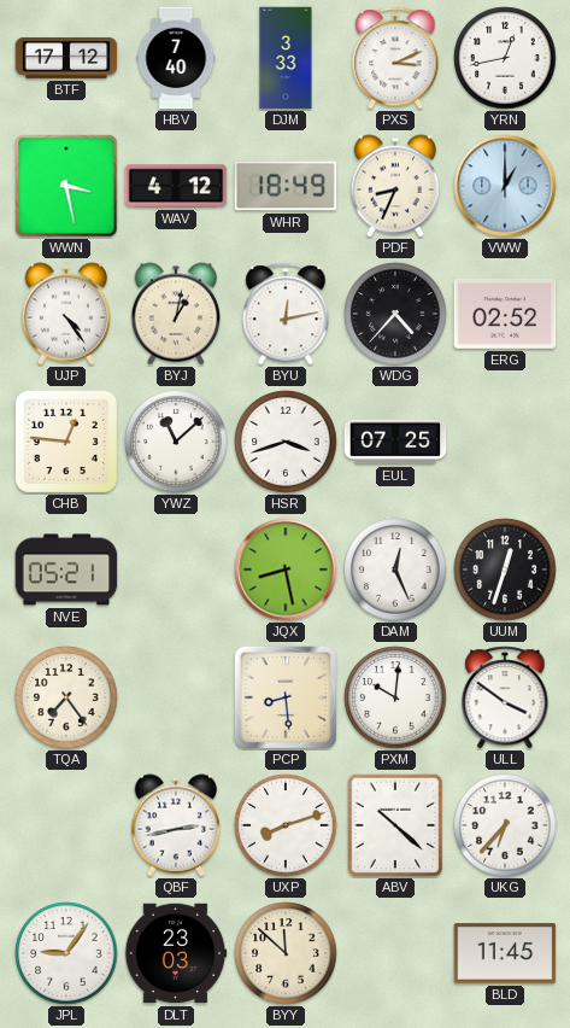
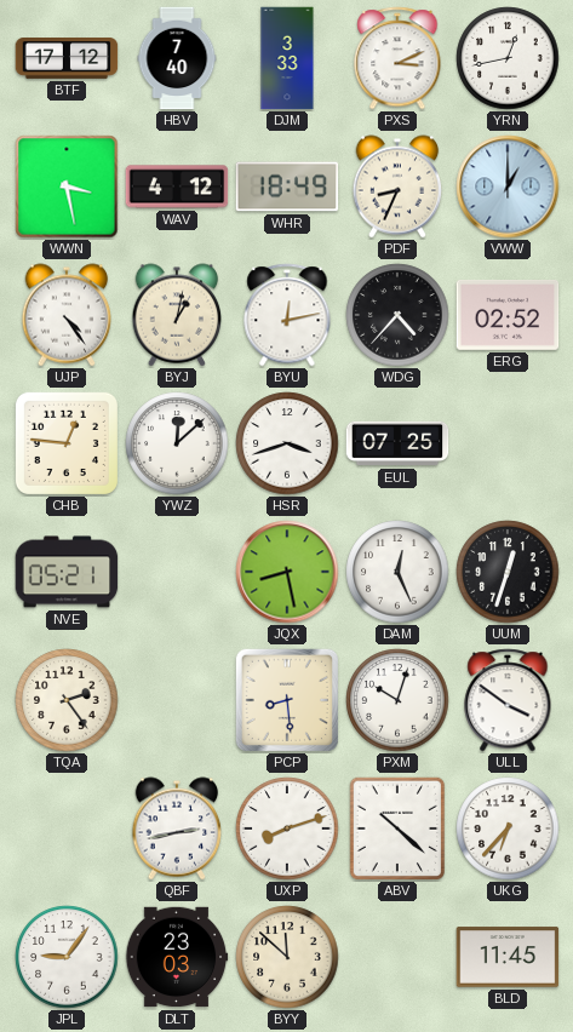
YWZ: 11:08 -> 12:08 (177, 443)
TQA: 7:24 -> 2:24 (67, 700)
PXM: 10:01 -> 10:03 (397, 700)
